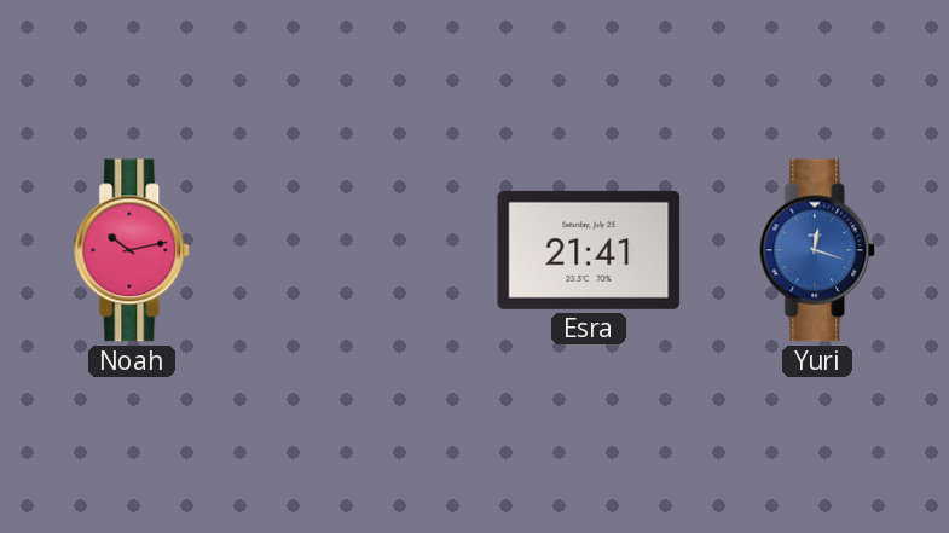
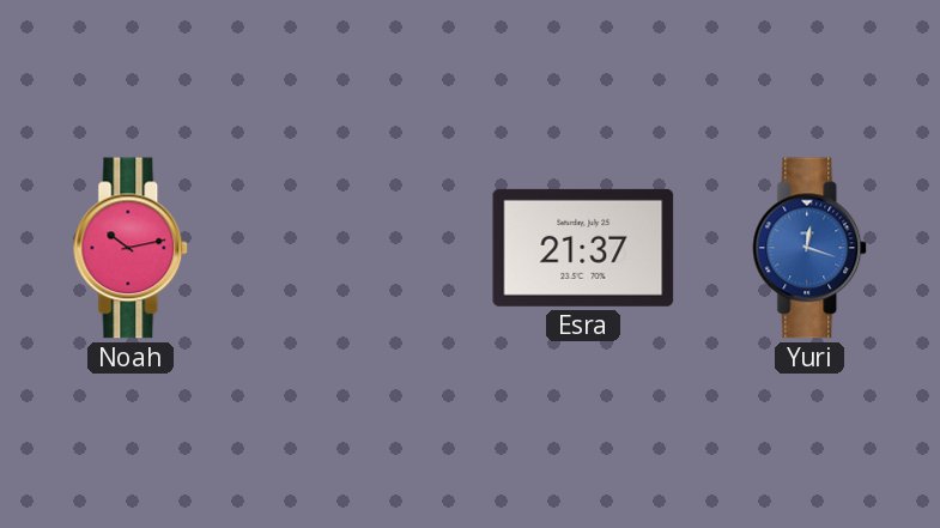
Esra: 21:41 -> 21:37 (583, 248)
